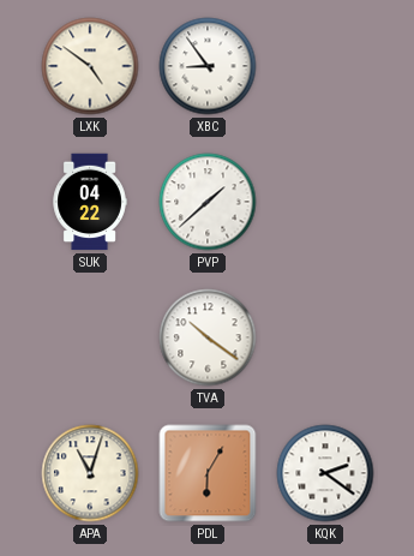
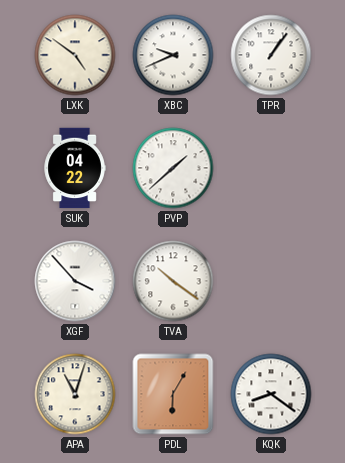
XBC: 8:54 -> 9:41 (173, 55)
TPR: none -> 1:06 (271, 55)
XGF: none -> 3:53 (75, 281)
KQK: 2:21 -> 8:21 (271, 394)
